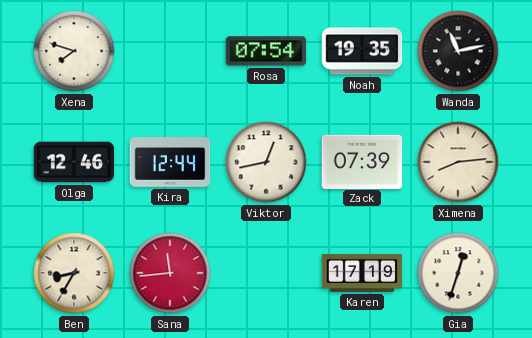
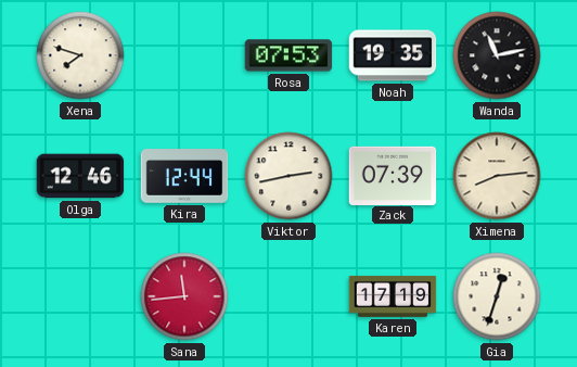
Rosa: 07:54 -> 07:53 (288, 55)
Viktor: 12:43 -> 2:43 (288, 176)
Ben: 8:35 -> none (74, 273)
